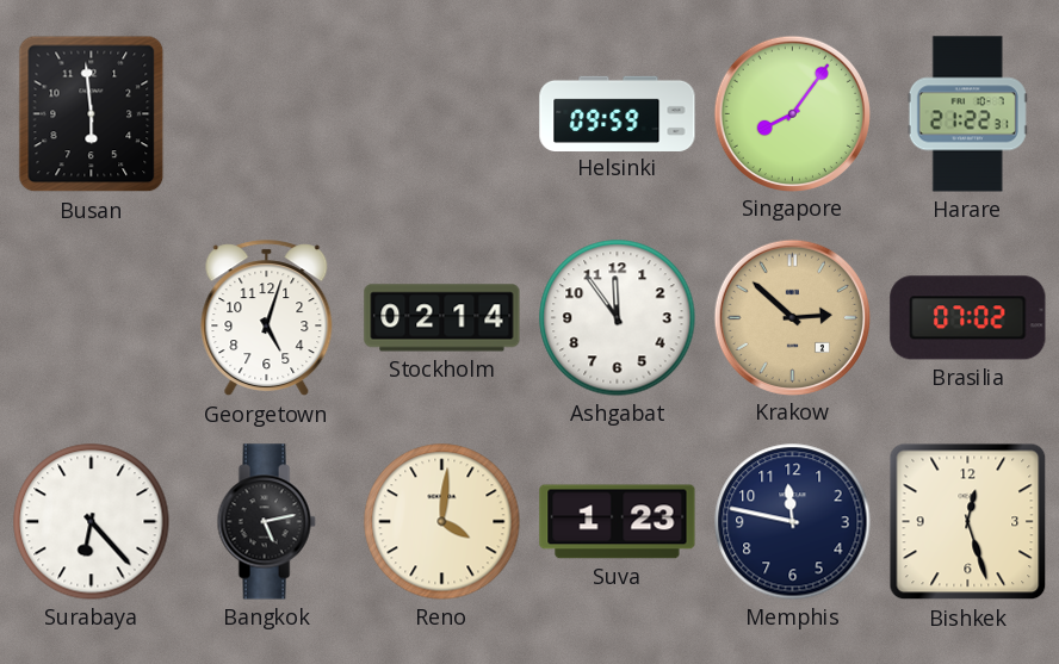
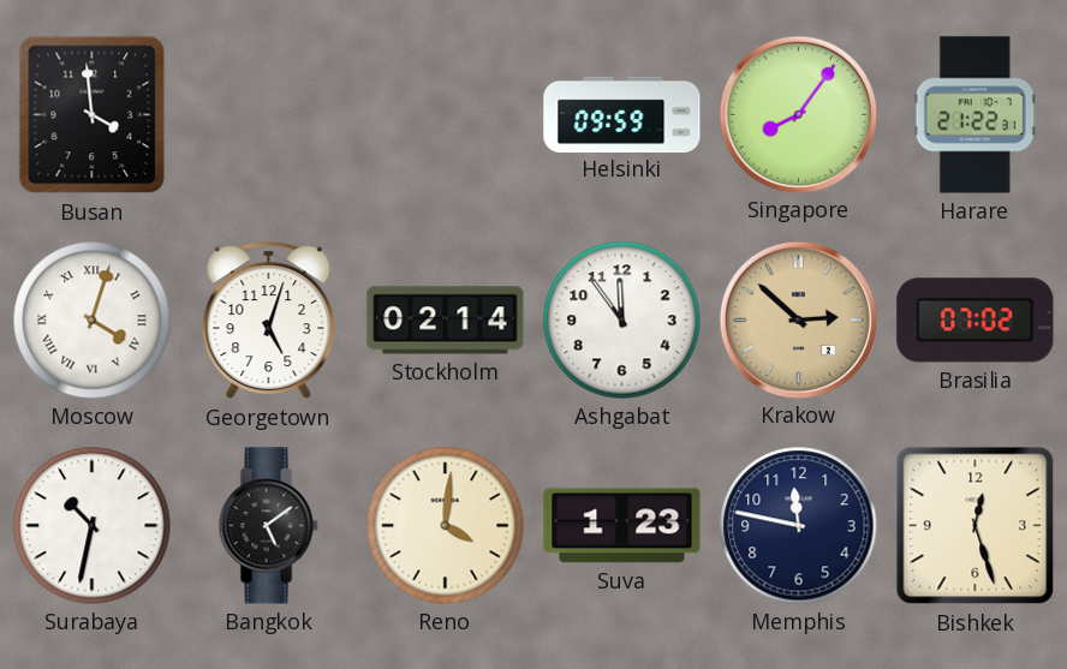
Busan: 5:59 -> 3:59 (93, 115)
Moscow: none -> 4:03 (93, 321)
Surabaya: 6:23 -> 10:32 (93, 526)
Bangkok: 5:13 -> 5:09 (268, 526)
